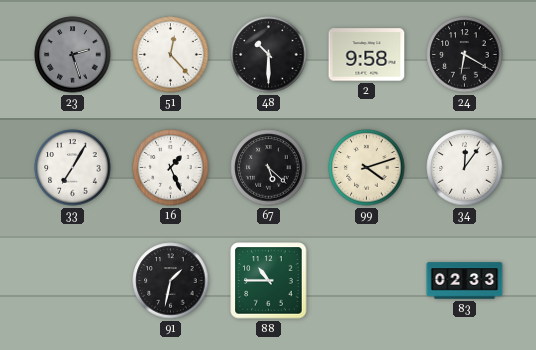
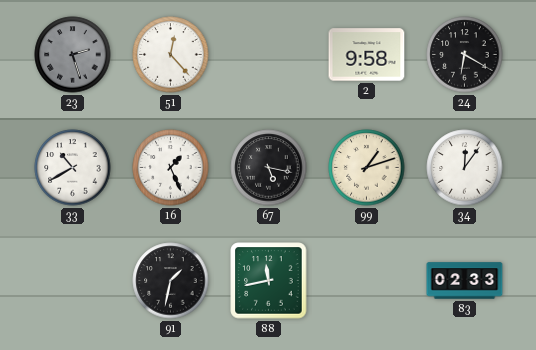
48: 10:30 -> none (269, 55)
33: 7:05 -> 10:40 (73, 168)
67: 5:22 -> 5:17 (269, 168)
99: 4:12 -> 1:12 (367, 168)
88: 10:45 -> 11:43 (269, 281)
